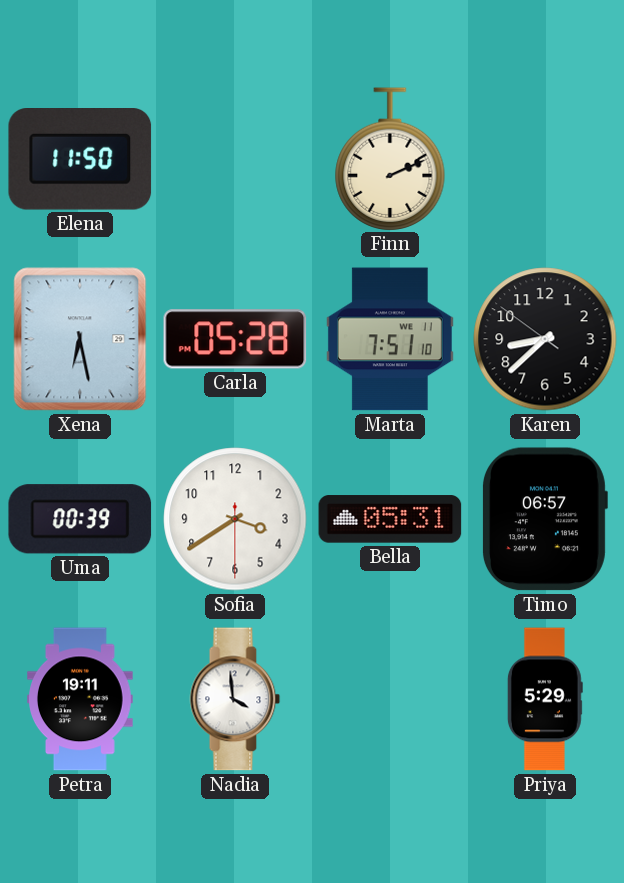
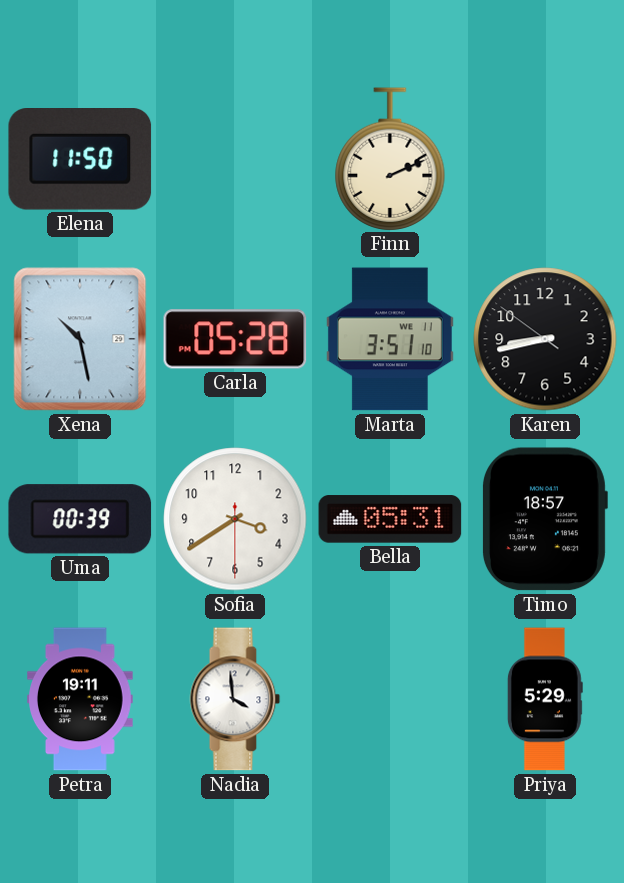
Xena: 6:28 -> 10:28 (80, 339)
Marta: 7:51 -> 3:51 (390, 339)
Karen: 8:37 -> 8:42 (545, 339)
Timo: 06:57 -> 18:57 (544, 519)
